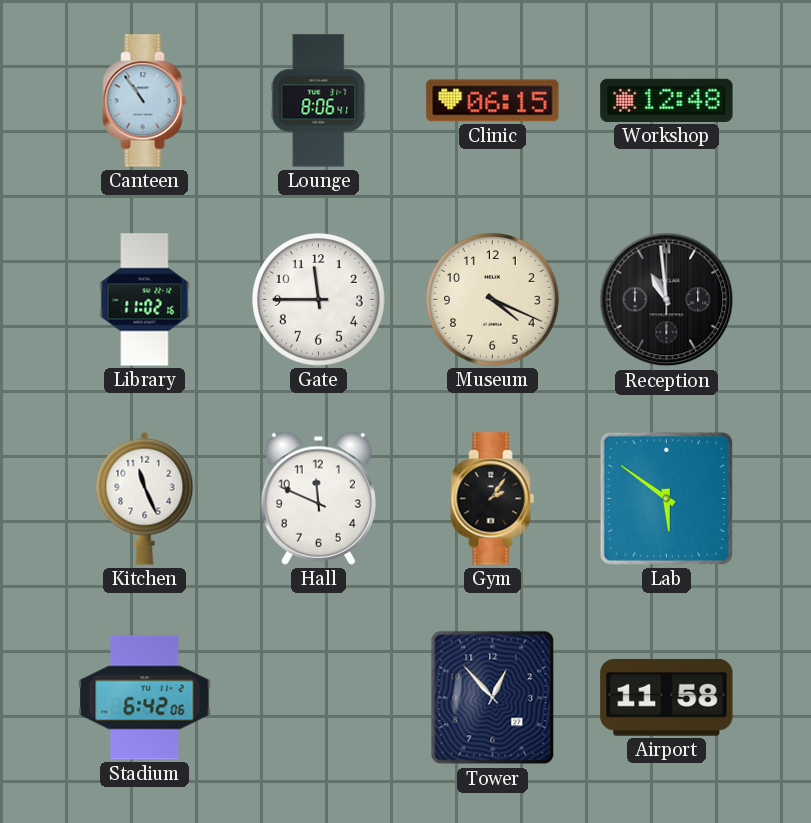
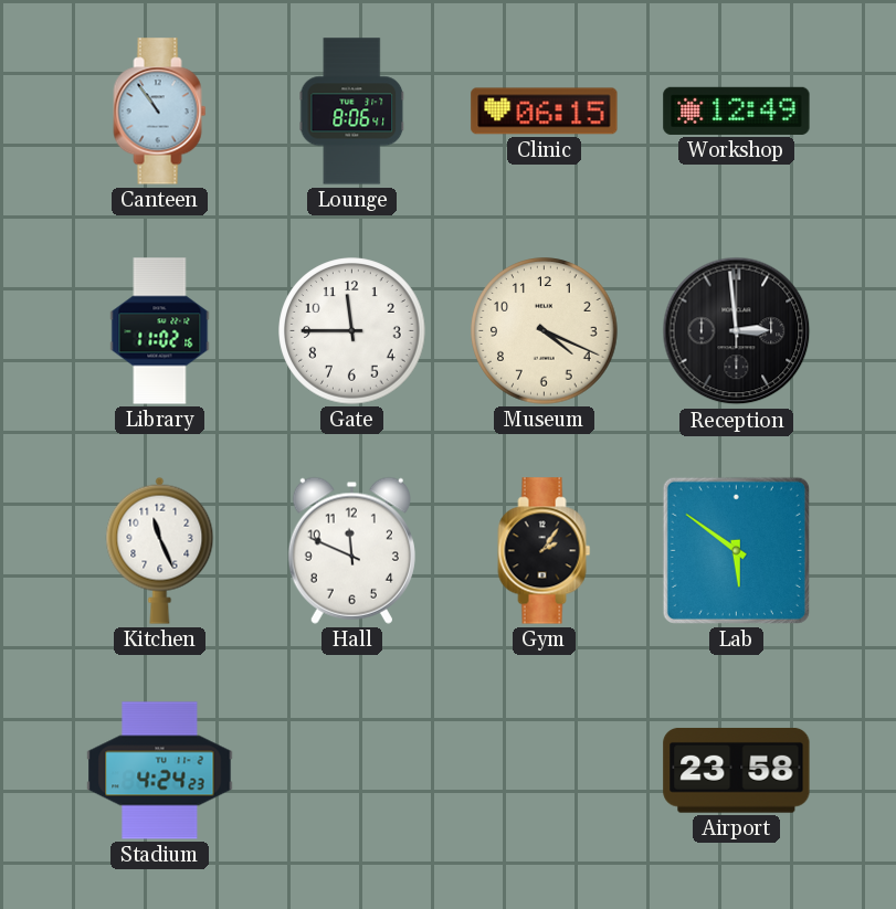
Workshop: 12:48 -> 12:49 (737, 110)
Reception: 10:59 -> 2:59 (737, 331)
Stadium: 6:42 -> 4:24 (160, 771)
Tower: 12:53 -> none (493, 698)
Airport: 11:58 -> 23:58 (737, 770)
